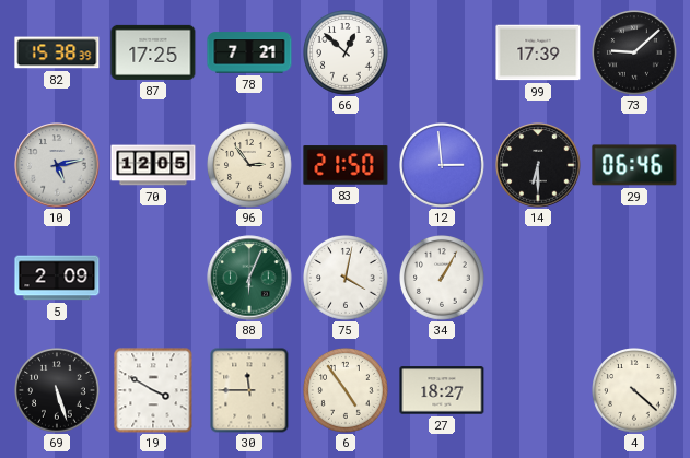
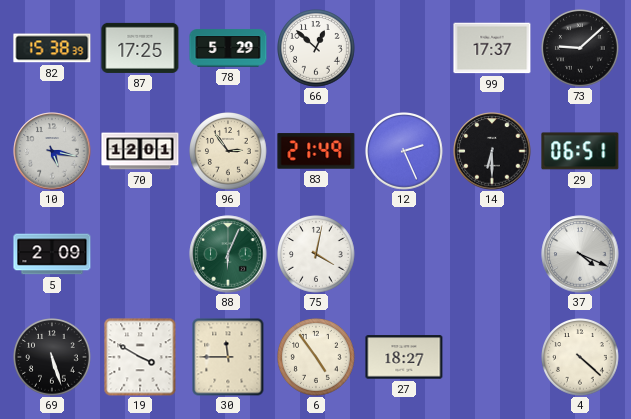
78: 7:21 -> 5:29 (228, 48)
99: 17:39 -> 17:37 (492, 48)
10: 5:13 -> 5:17 (52, 151)
70: 12:05 -> 12:01 (140, 151)
83: 21:50 -> 21:49 (316, 151)
12: 2:59 -> 2:26 (405, 152)
29: 06:46 -> 06:51 (580, 151)
34: 1:05 -> none (443, 279)
37: none -> 4:19 (580, 254)
